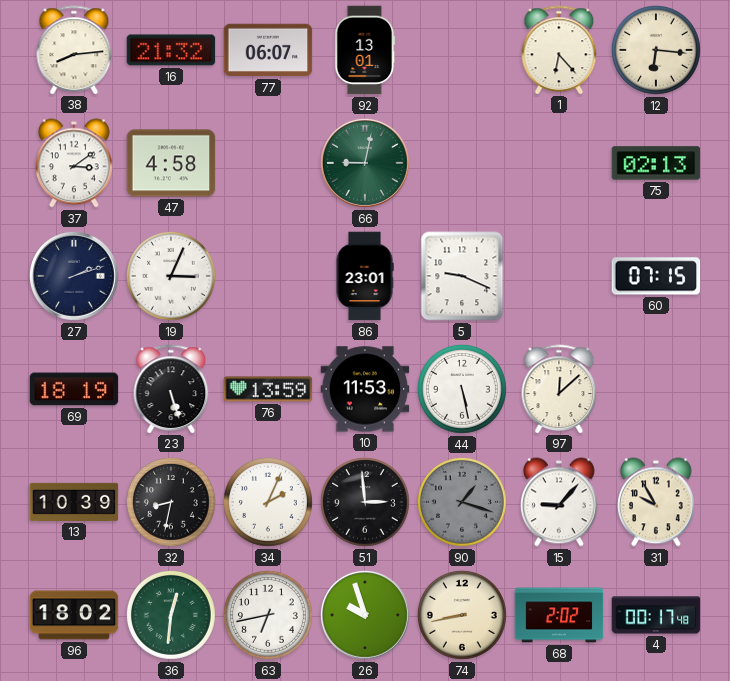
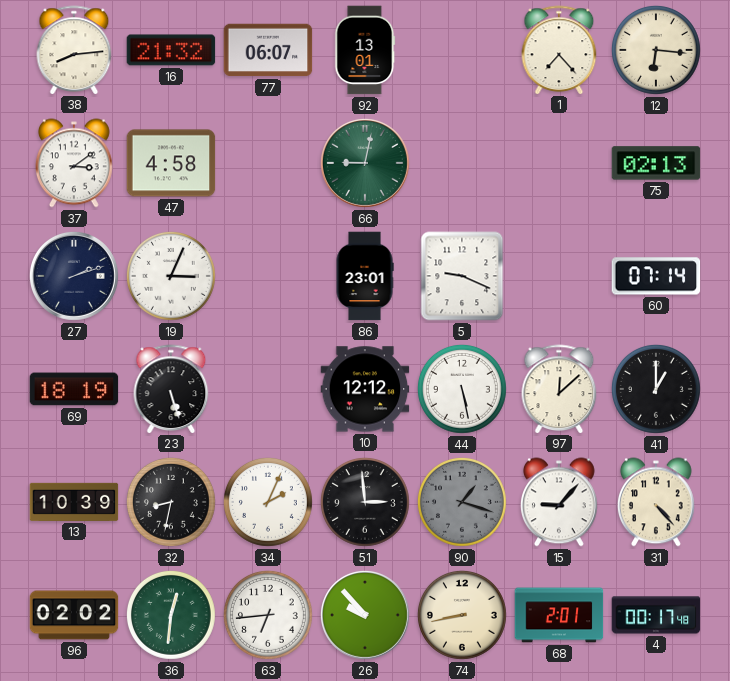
1: 6:23 -> 7:23 (559, 50)
60: 07:15 -> 07:14 (656, 276)
76: 13:59 -> none (268, 389)
10: 11:53 -> 12:12 (365, 389)
41: none -> 1:00 (656, 389)
31: 9:55 -> 4:23 (656, 502)
96: 18:02 -> 02:02 (74, 615)
63: 6:43 -> 6:44 (268, 615)
26: 9:57 -> 9:53 (365, 615)
68: 2:02 -> 2:01 (559, 615)
